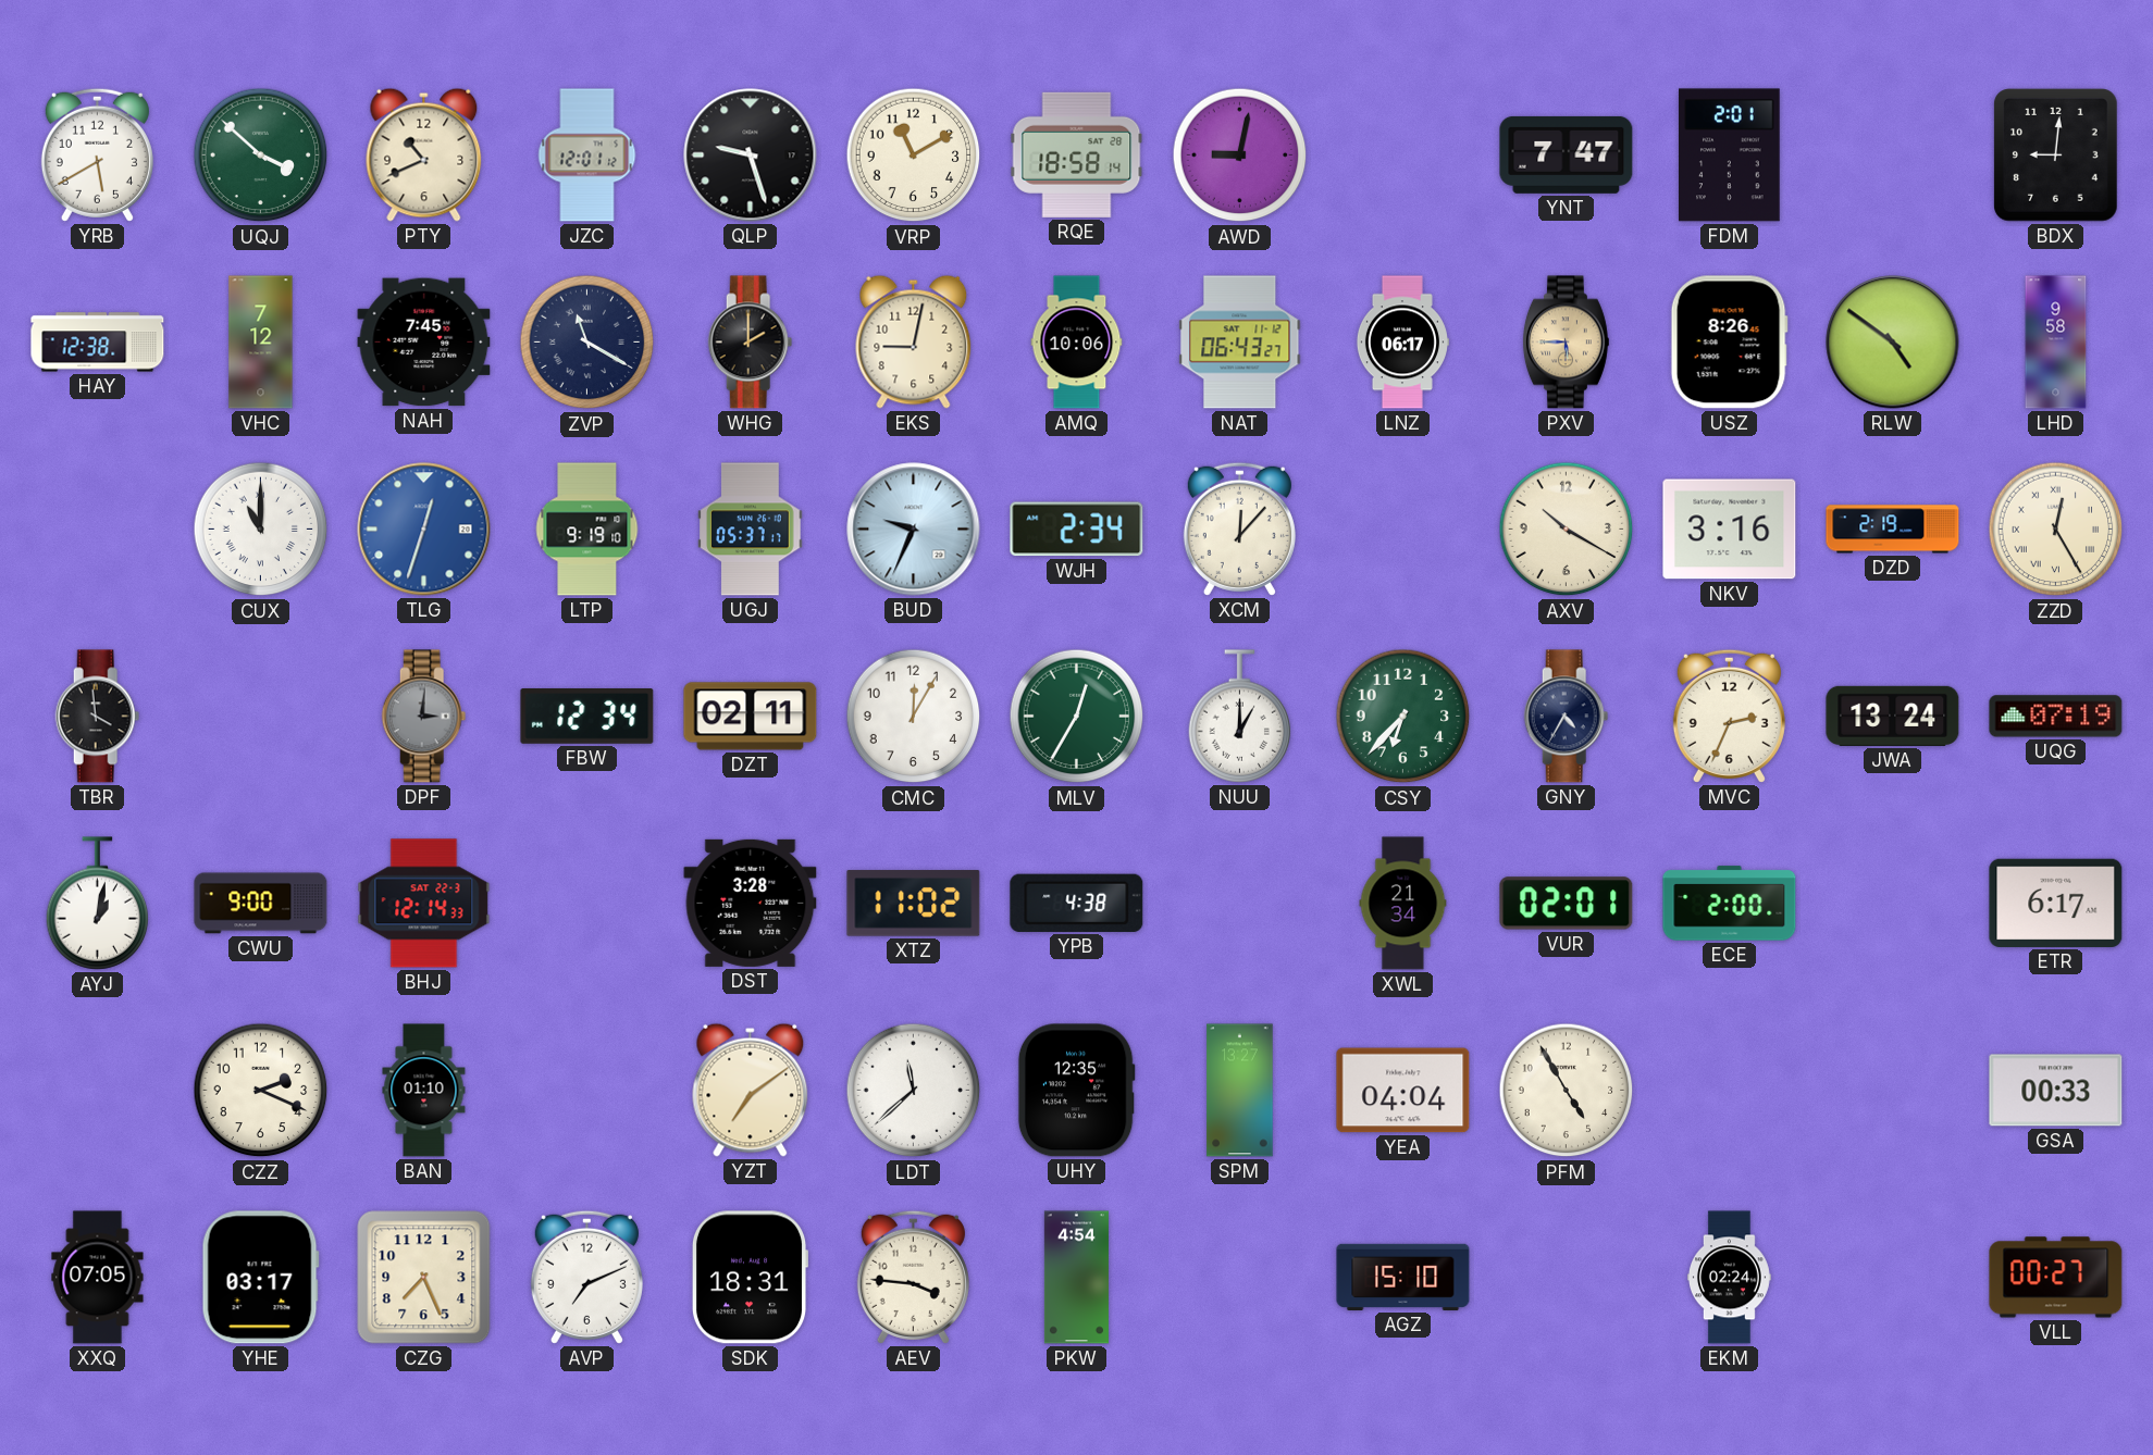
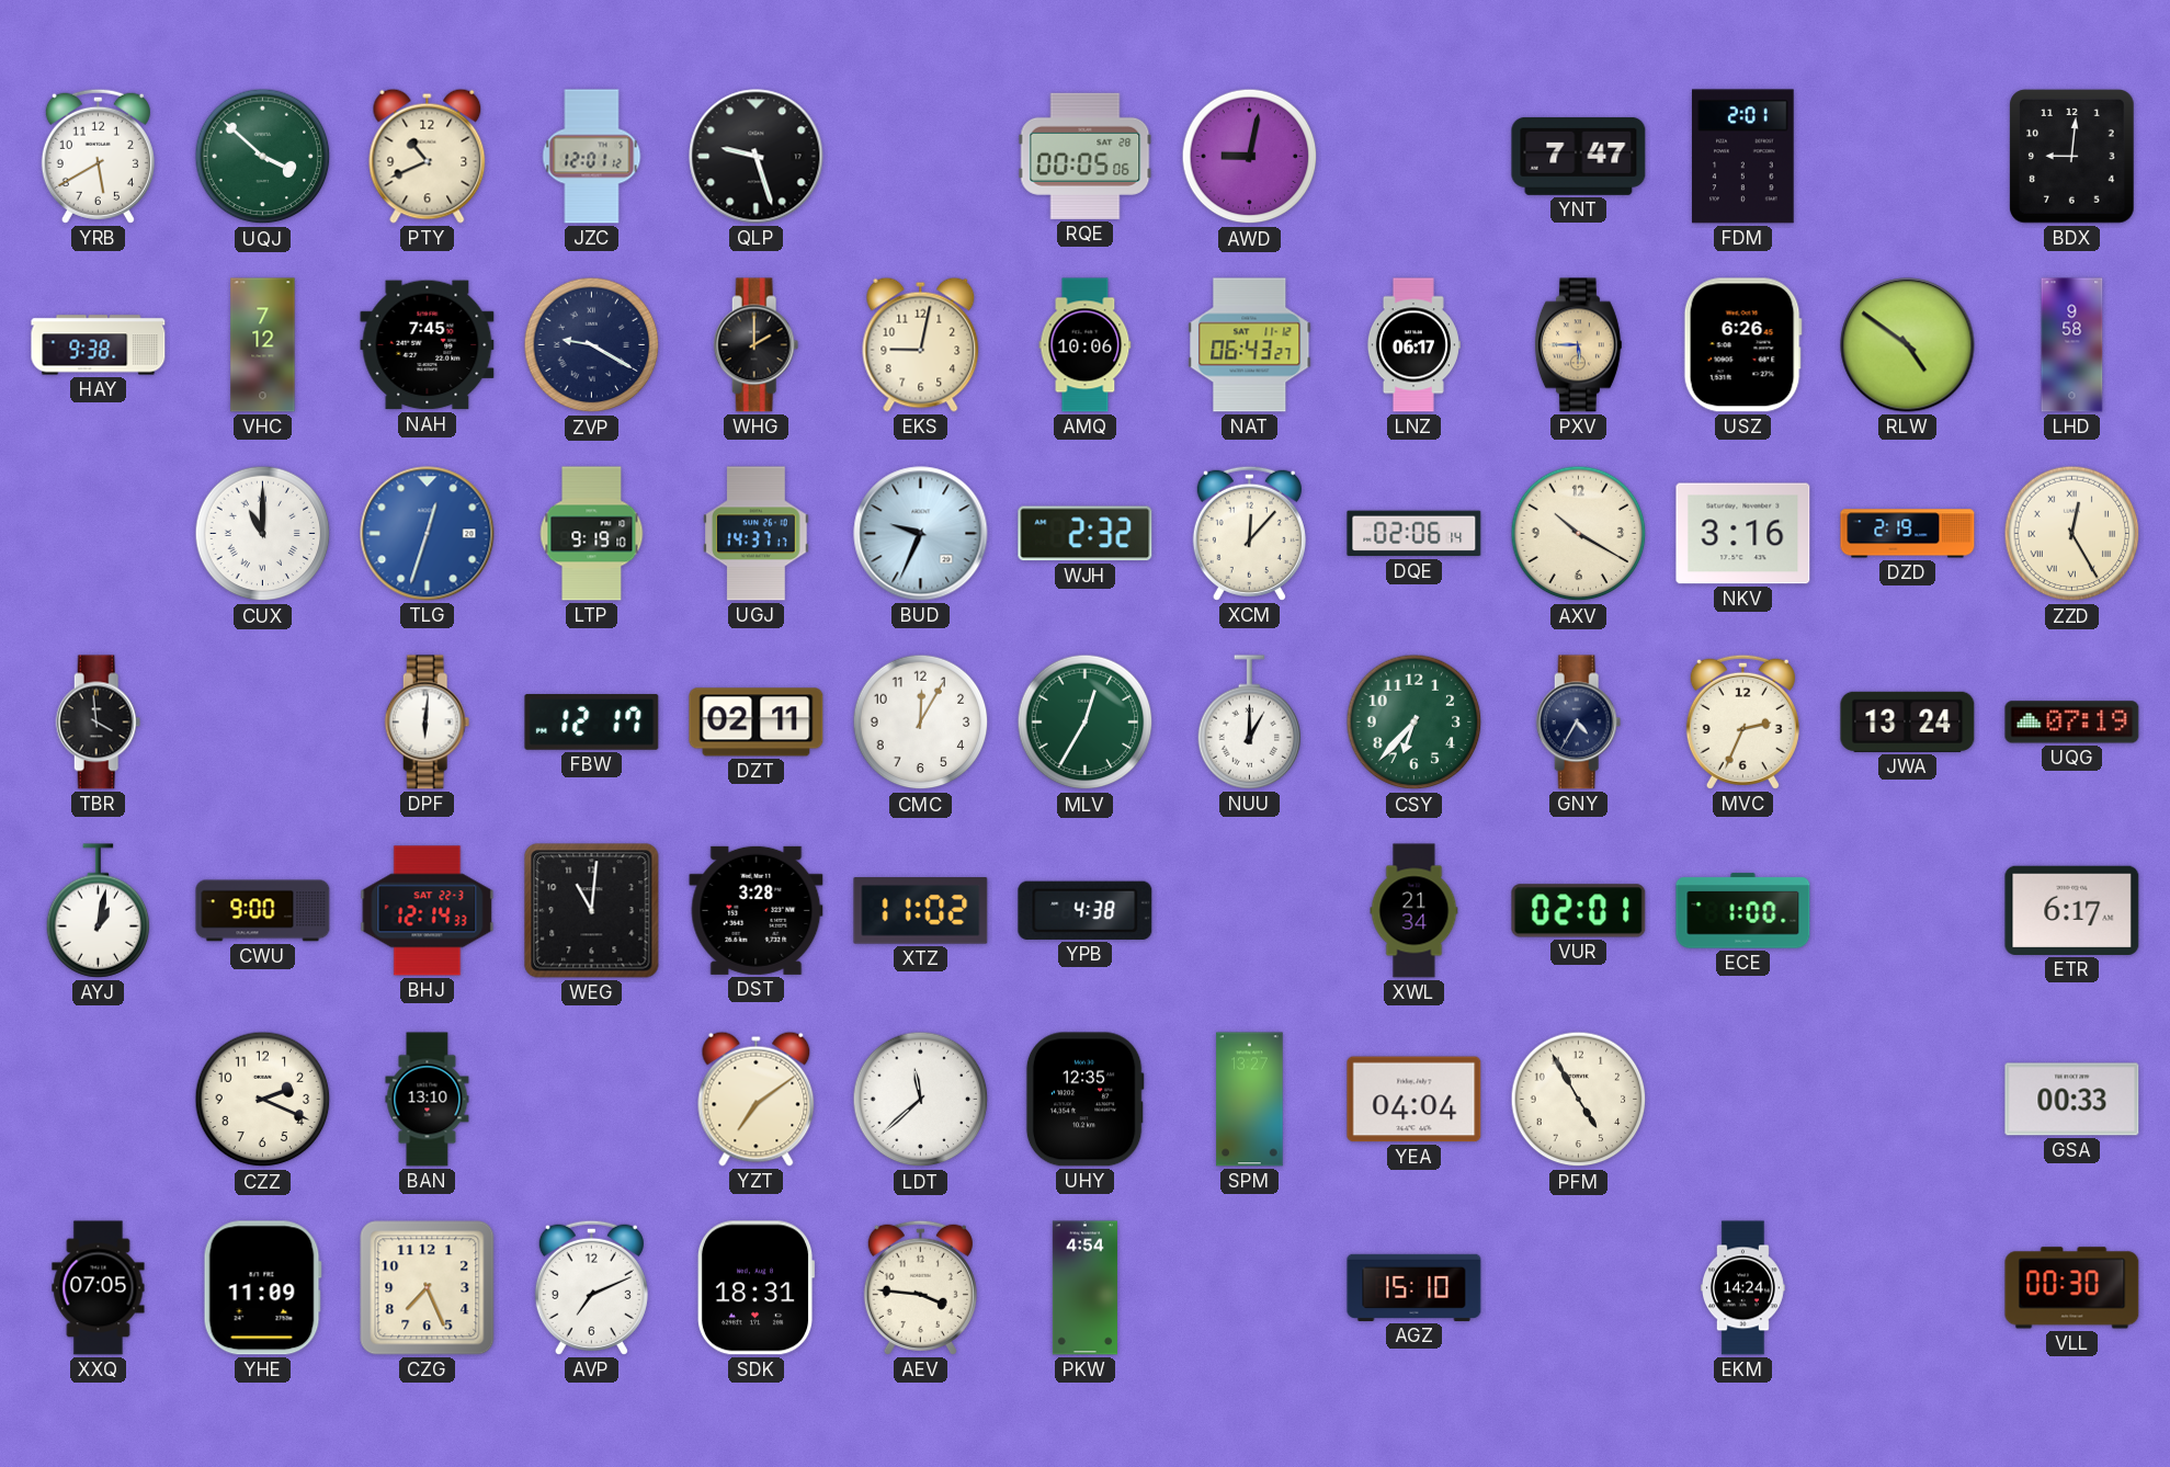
VRP: 11:10 -> none (914, 156)
RQE: 18:58 -> 00:05 (1086, 156)
HAY: 12:38 -> 9:38 (99, 345)
ZVP: 11:20 -> 9:20 (592, 345)
USZ: 8:26 -> 6:26 (1742, 345)
UGJ: 05:37 -> 14:37 (757, 534)
WJH: 2:34 -> 2:32 (1086, 534)
DQE: none -> 02:06 (1415, 534)
DPF: 3:01 -> 6:01 (428, 723)
DPF dial: grey -> white (428, 723)
FBW: 12:34 -> 12:17 (592, 723)
WEG: none -> 11:01 (592, 911)
ECE: 2:00 -> 1:00 (1743, 911)
BAN: 01:10 -> 13:10 (428, 1100)
YHE: 03:17 -> 11:09 (262, 1288)
EKM: 02:24 -> 14:24 (1742, 1288)
VLL: 00:27 -> 00:30 (2072, 1288)
